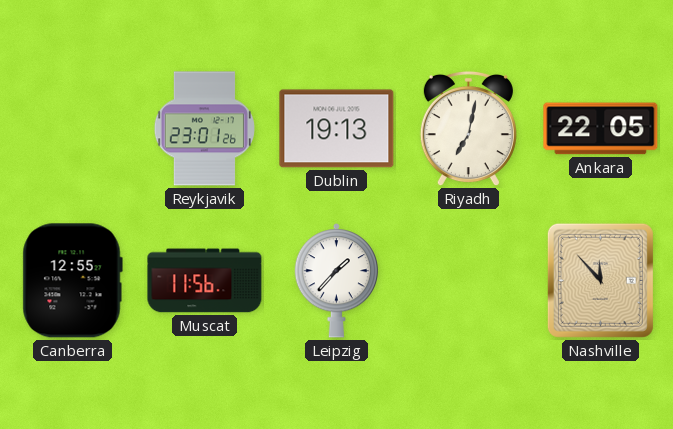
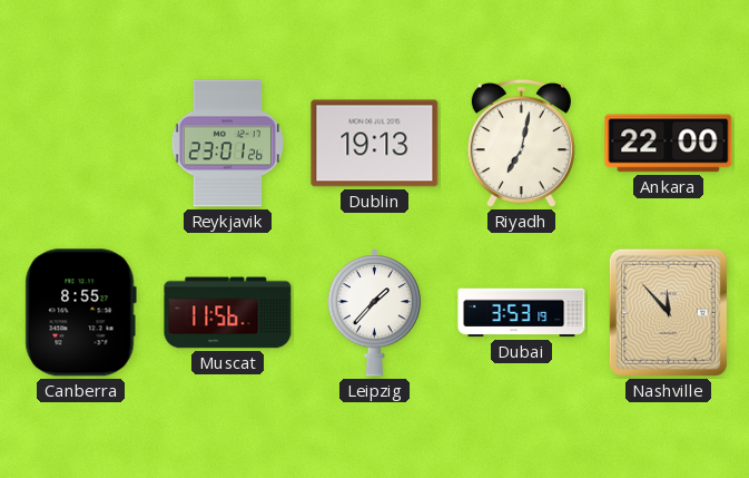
Ankara: 22:05 -> 22:00 (669, 144)
Canberra: 12:55 -> 8:55 (80, 313)
Dubai: none -> 3:53 (522, 313)
